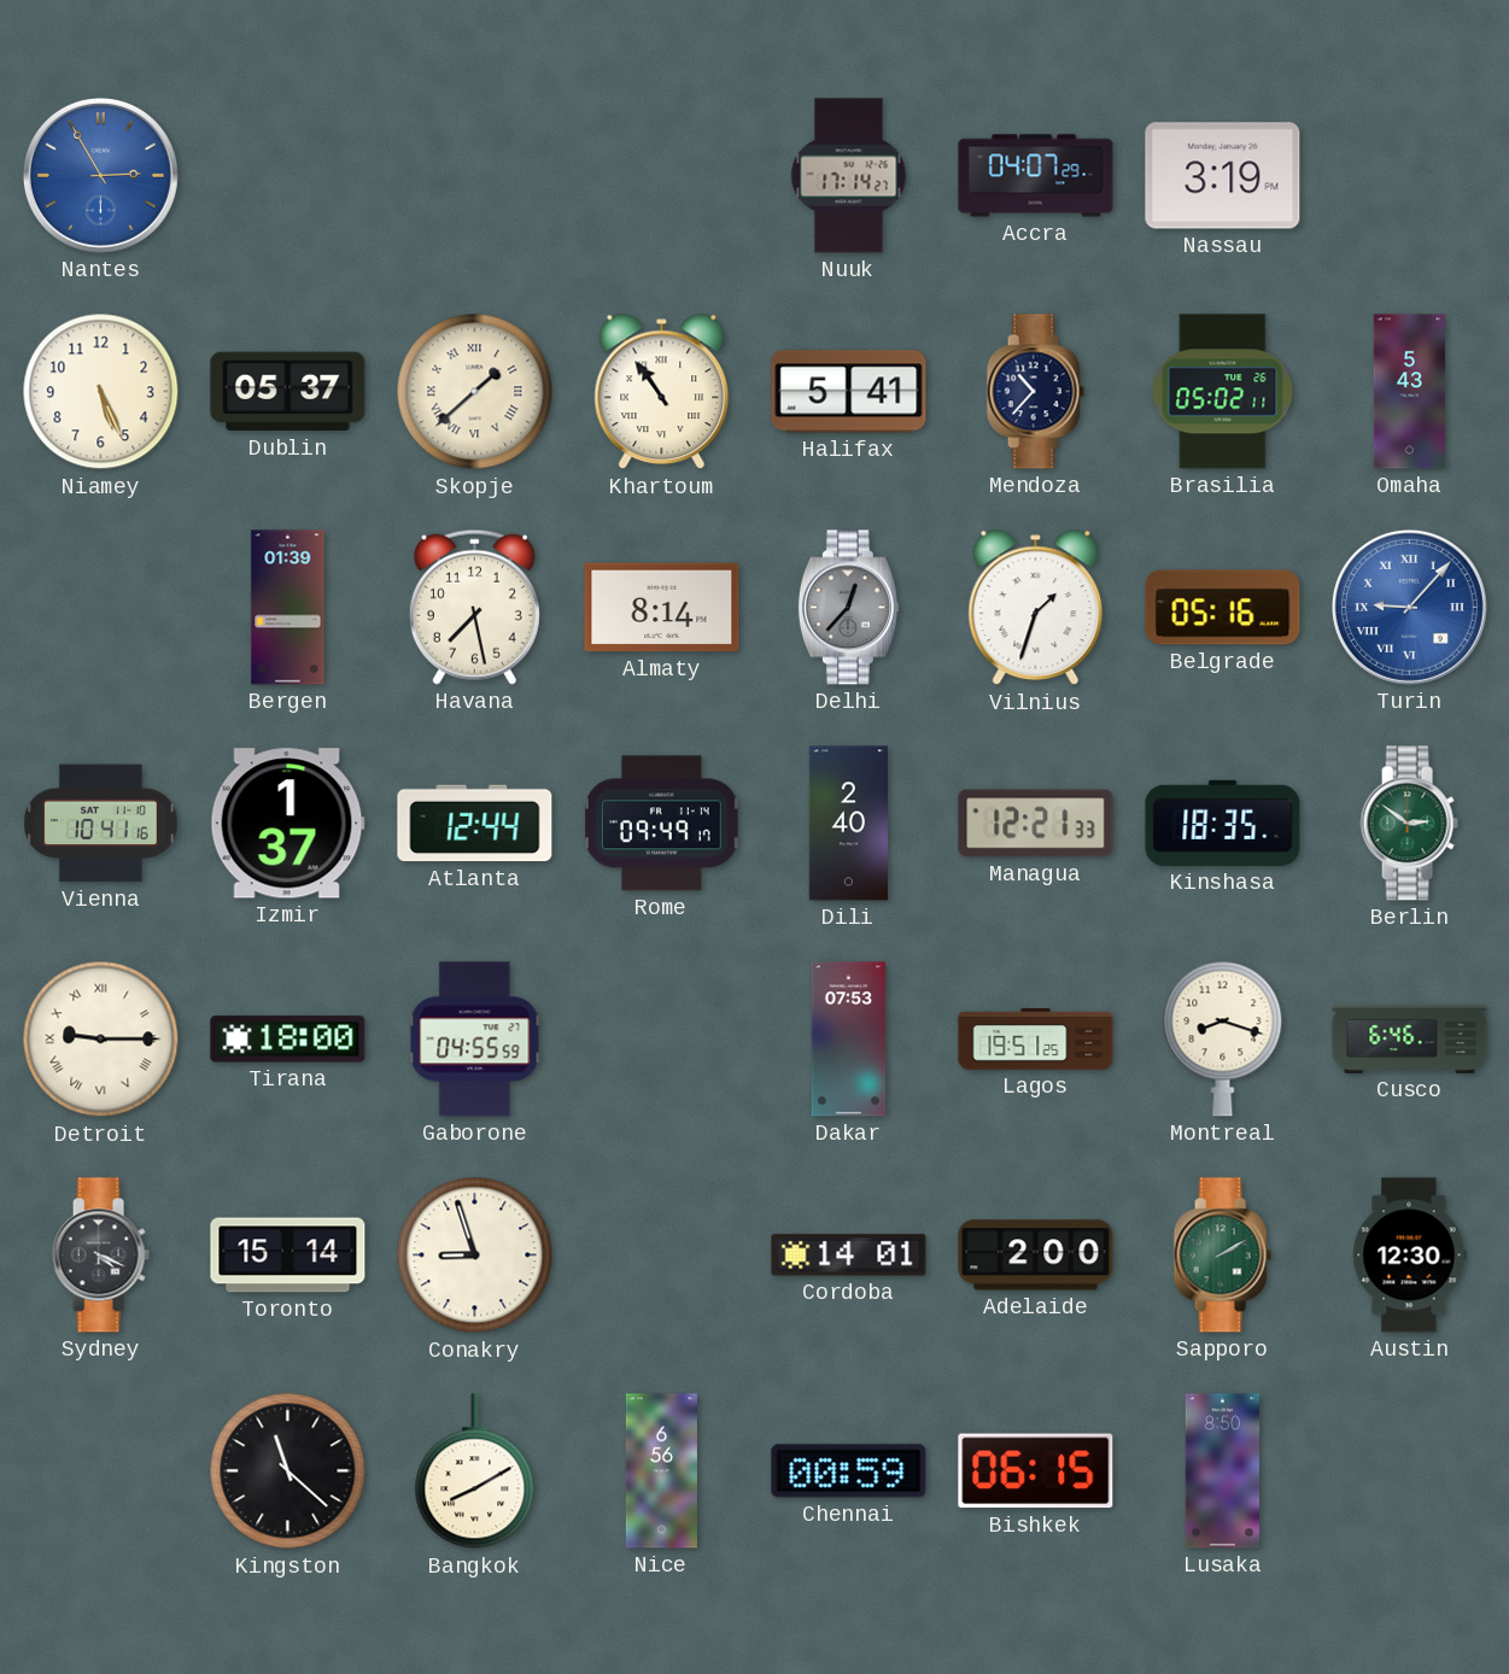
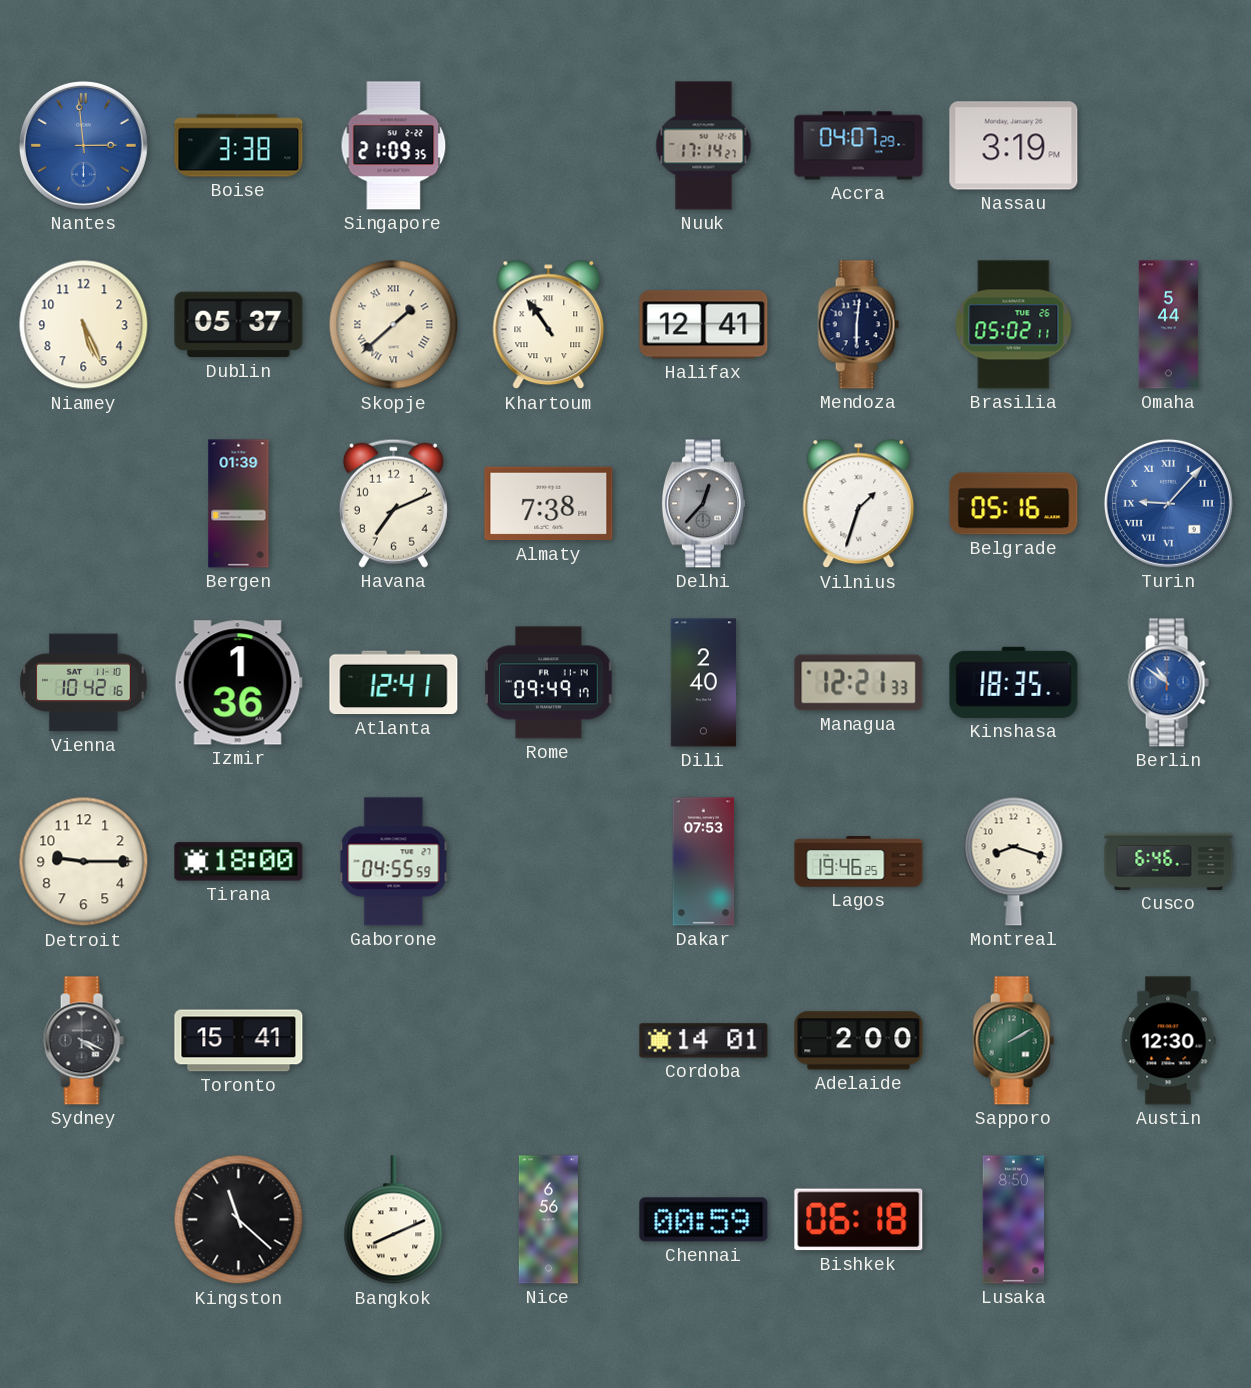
Nantes: 2:55 -> 2:59 (83, 145)
Boise: none -> 3:38 (239, 146)
Singapore: none -> 21:09 (394, 146)
Halifax: 5:41 -> 12:41 (704, 325)
Mendoza: 10:37 -> 6:01 (858, 325)
Omaha: 5:43 -> 5:44 (1168, 325)
Havana: 7:28 -> 7:11 (393, 503)
Almaty: 8:14 -> 7:38 (549, 504)
Vienna: 10:41 -> 10:42 (84, 683)
Izmir: 1:37 -> 1:36 (238, 683)
Atlanta: 12:44 -> 12:41 (394, 683)
Berlin: 2:51 -> 10:51 (1168, 683)
Berlin dial: green -> blue (1168, 683)
Detroit numerals: Roman -> Arabic (84, 862)
Lagos: 19:51 -> 19:46 (859, 862)
Toronto: 15:14 -> 15:41 (239, 1041)
Conakry: 8:57 -> none (475, 1255)
Bangkok: 8:10 -> 8:11 (394, 1220)
Bishkek: 06:15 -> 06:18 (859, 1220)
